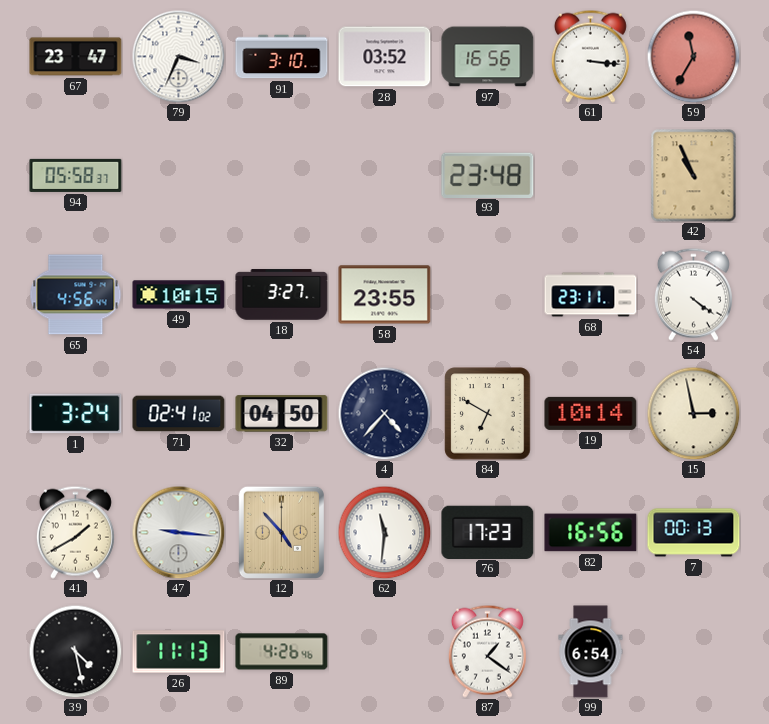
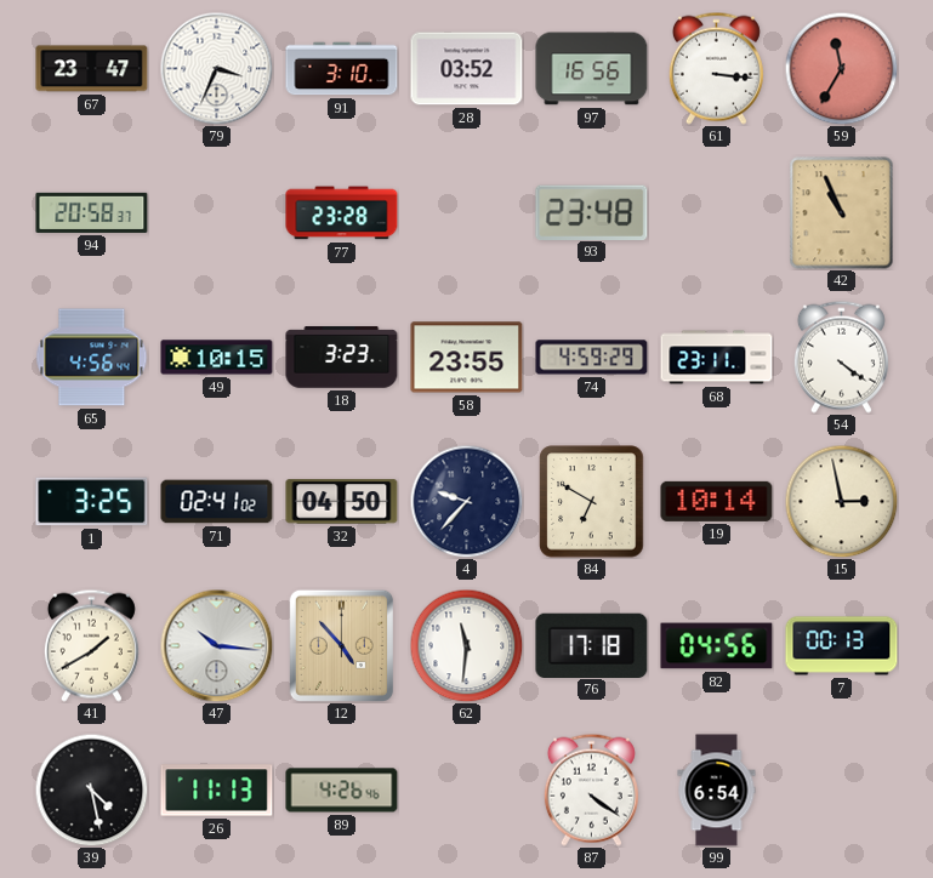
94: 05:58 -> 20:58 (92, 212)
77: none -> 23:28 (342, 213)
18: 3:27 -> 3:23 (342, 358)
74: none -> 4:59 (592, 358)
1: 3:24 -> 3:25 (92, 502)
4: 4:37 -> 9:37 (466, 501)
47: 9:16 -> 10:16 (216, 645)
76: 17:23 -> 17:18 (592, 645)
82: 16:56 -> 04:56 (717, 646)
87: 1:21 -> 4:21 (591, 789)
